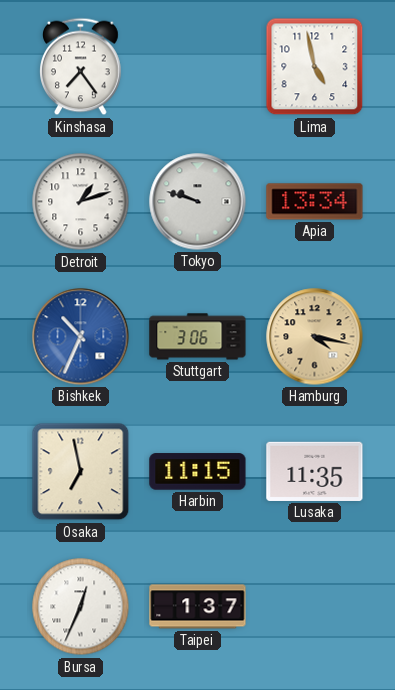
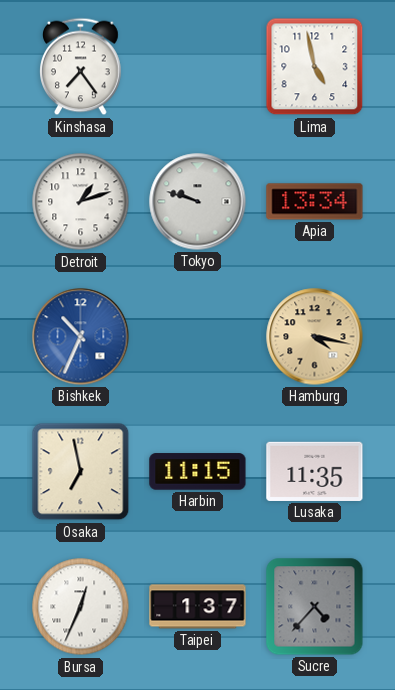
Stuttgart: 3:06 -> none (198, 337)
Sucre: none -> 4:37 (315, 607)
